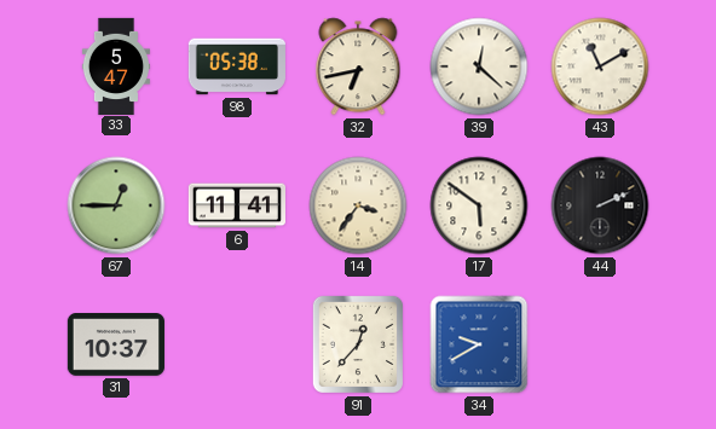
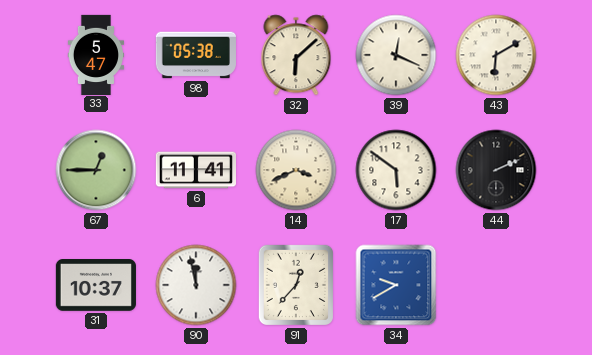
32: 6:43 -> 6:08 (296, 55)
39: 12:22 -> 12:19 (396, 55)
43: 11:10 -> 6:10 (496, 55)
14: 3:36 -> 3:41 (296, 170)
90: none -> 11:58 (196, 285)
